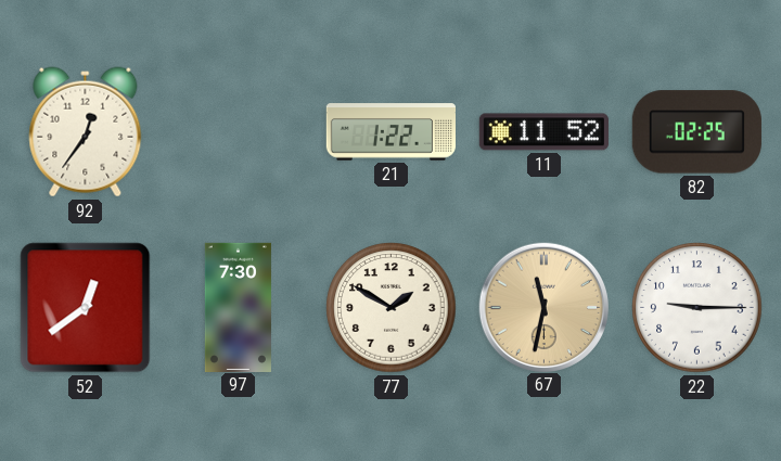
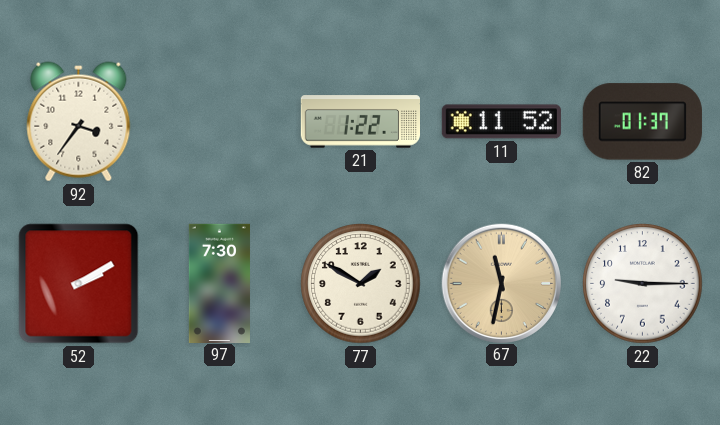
92: 12:36 -> 3:36 (79, 122)
82: 02:25 -> 01:37 (642, 122)
52: 12:39 -> 2:10 (79, 284)
